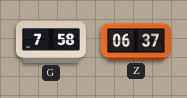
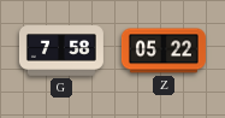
Z: 06:37 -> 05:22 (164, 51)
